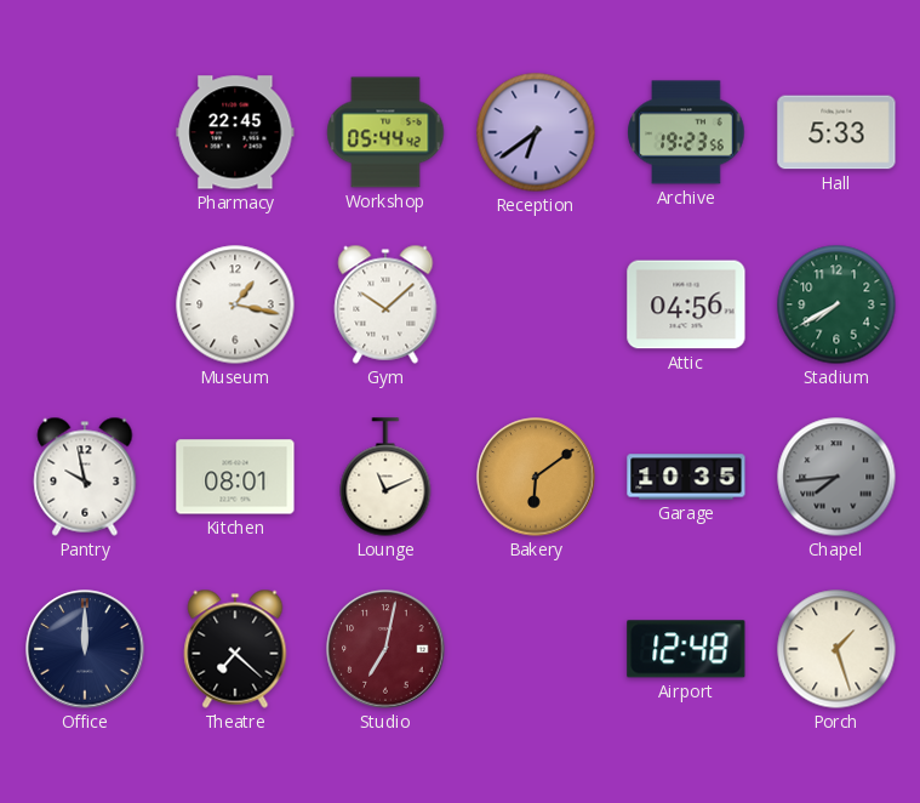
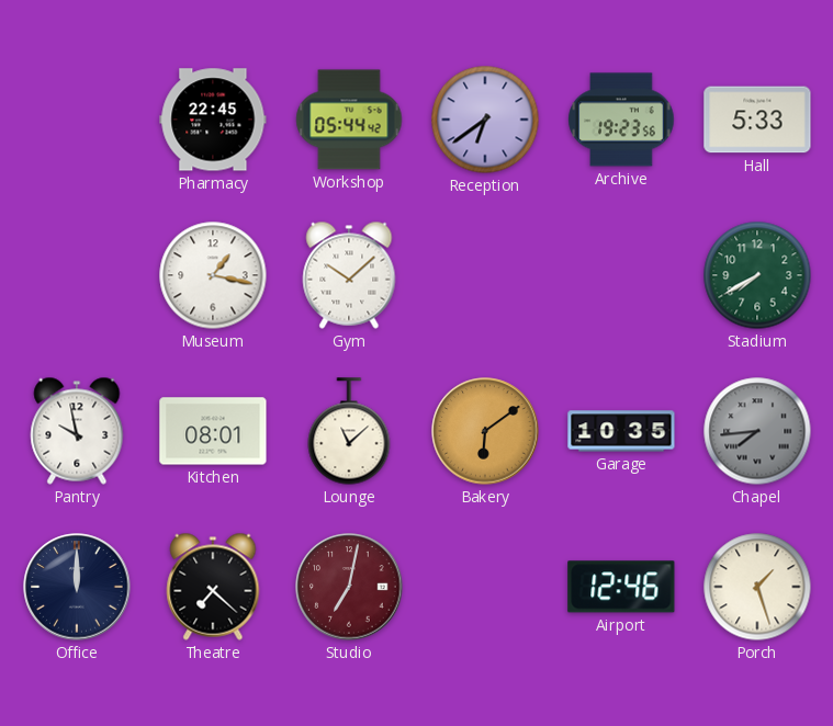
Attic: 04:56 -> none (686, 304)
Lounge: 11:11 -> 11:08 (349, 431)
Airport: 12:48 -> 12:46 (621, 587)
